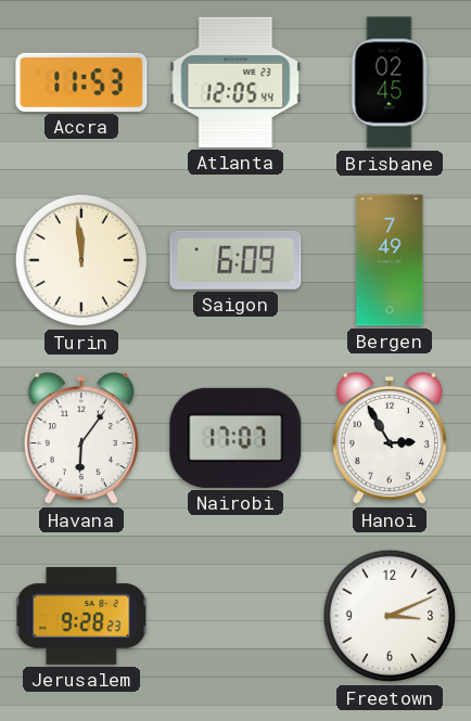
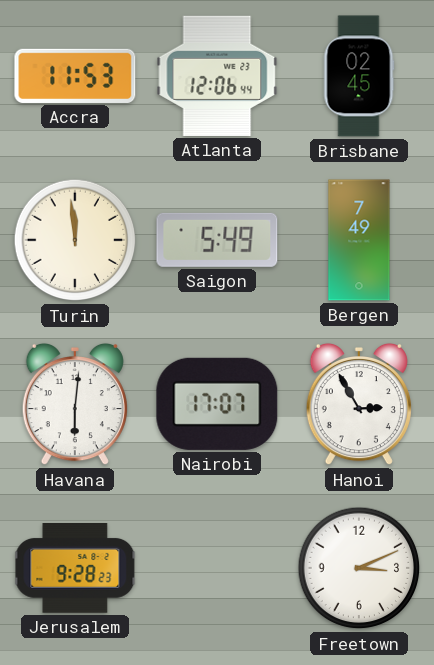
Atlanta: 12:05 -> 12:06 (217, 76)
Saigon: 6:09 -> 5:49 (217, 240)
Havana: 6:06 -> 6:01 (75, 404)
